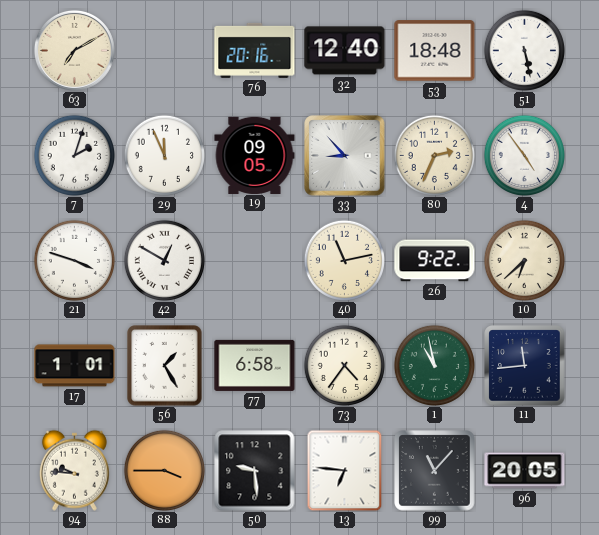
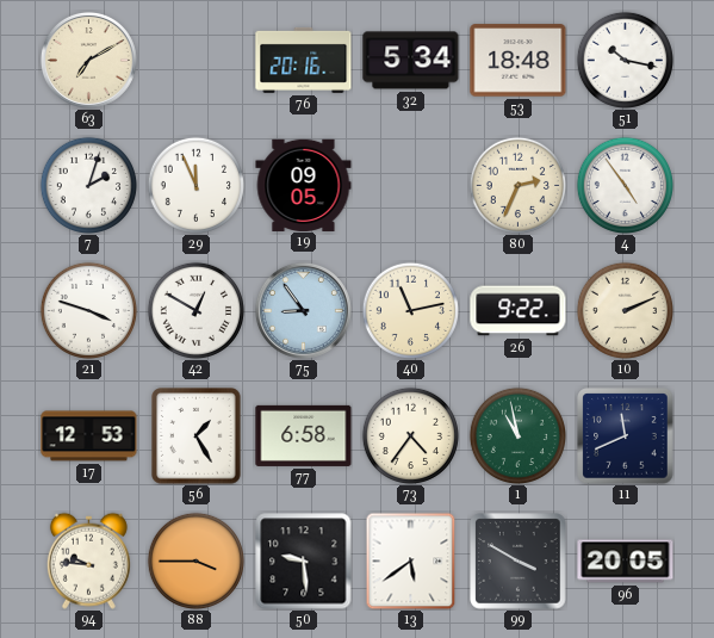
32: 12:40 -> 5:34 (411, 61)
51: 5:28 -> 10:17 (625, 60)
33: 8:53 -> none (345, 156)
75: none -> 8:54 (303, 310)
10: 6:38 -> 2:11 (625, 310)
17: 1:01 -> 12:53 (89, 436)
11: 11:44 -> 11:41 (626, 436)
13: 6:46 -> 5:39 (411, 560)
99: 11:07 -> 3:50 (519, 562)
